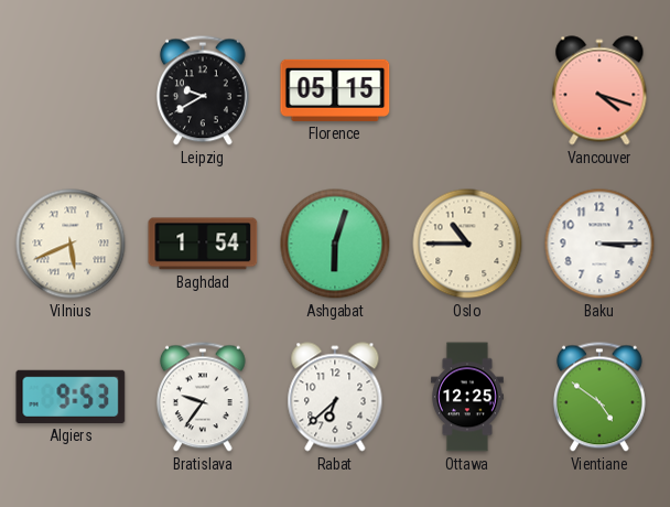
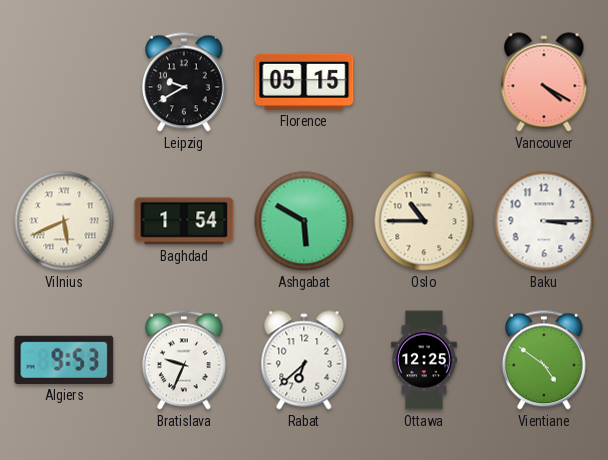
Vancouver: 4:18 -> 4:20 (544, 82)
Ashgabat: 6:03 -> 5:50 (304, 221)
Bratislava: 9:36 -> 9:34 (184, 360)
